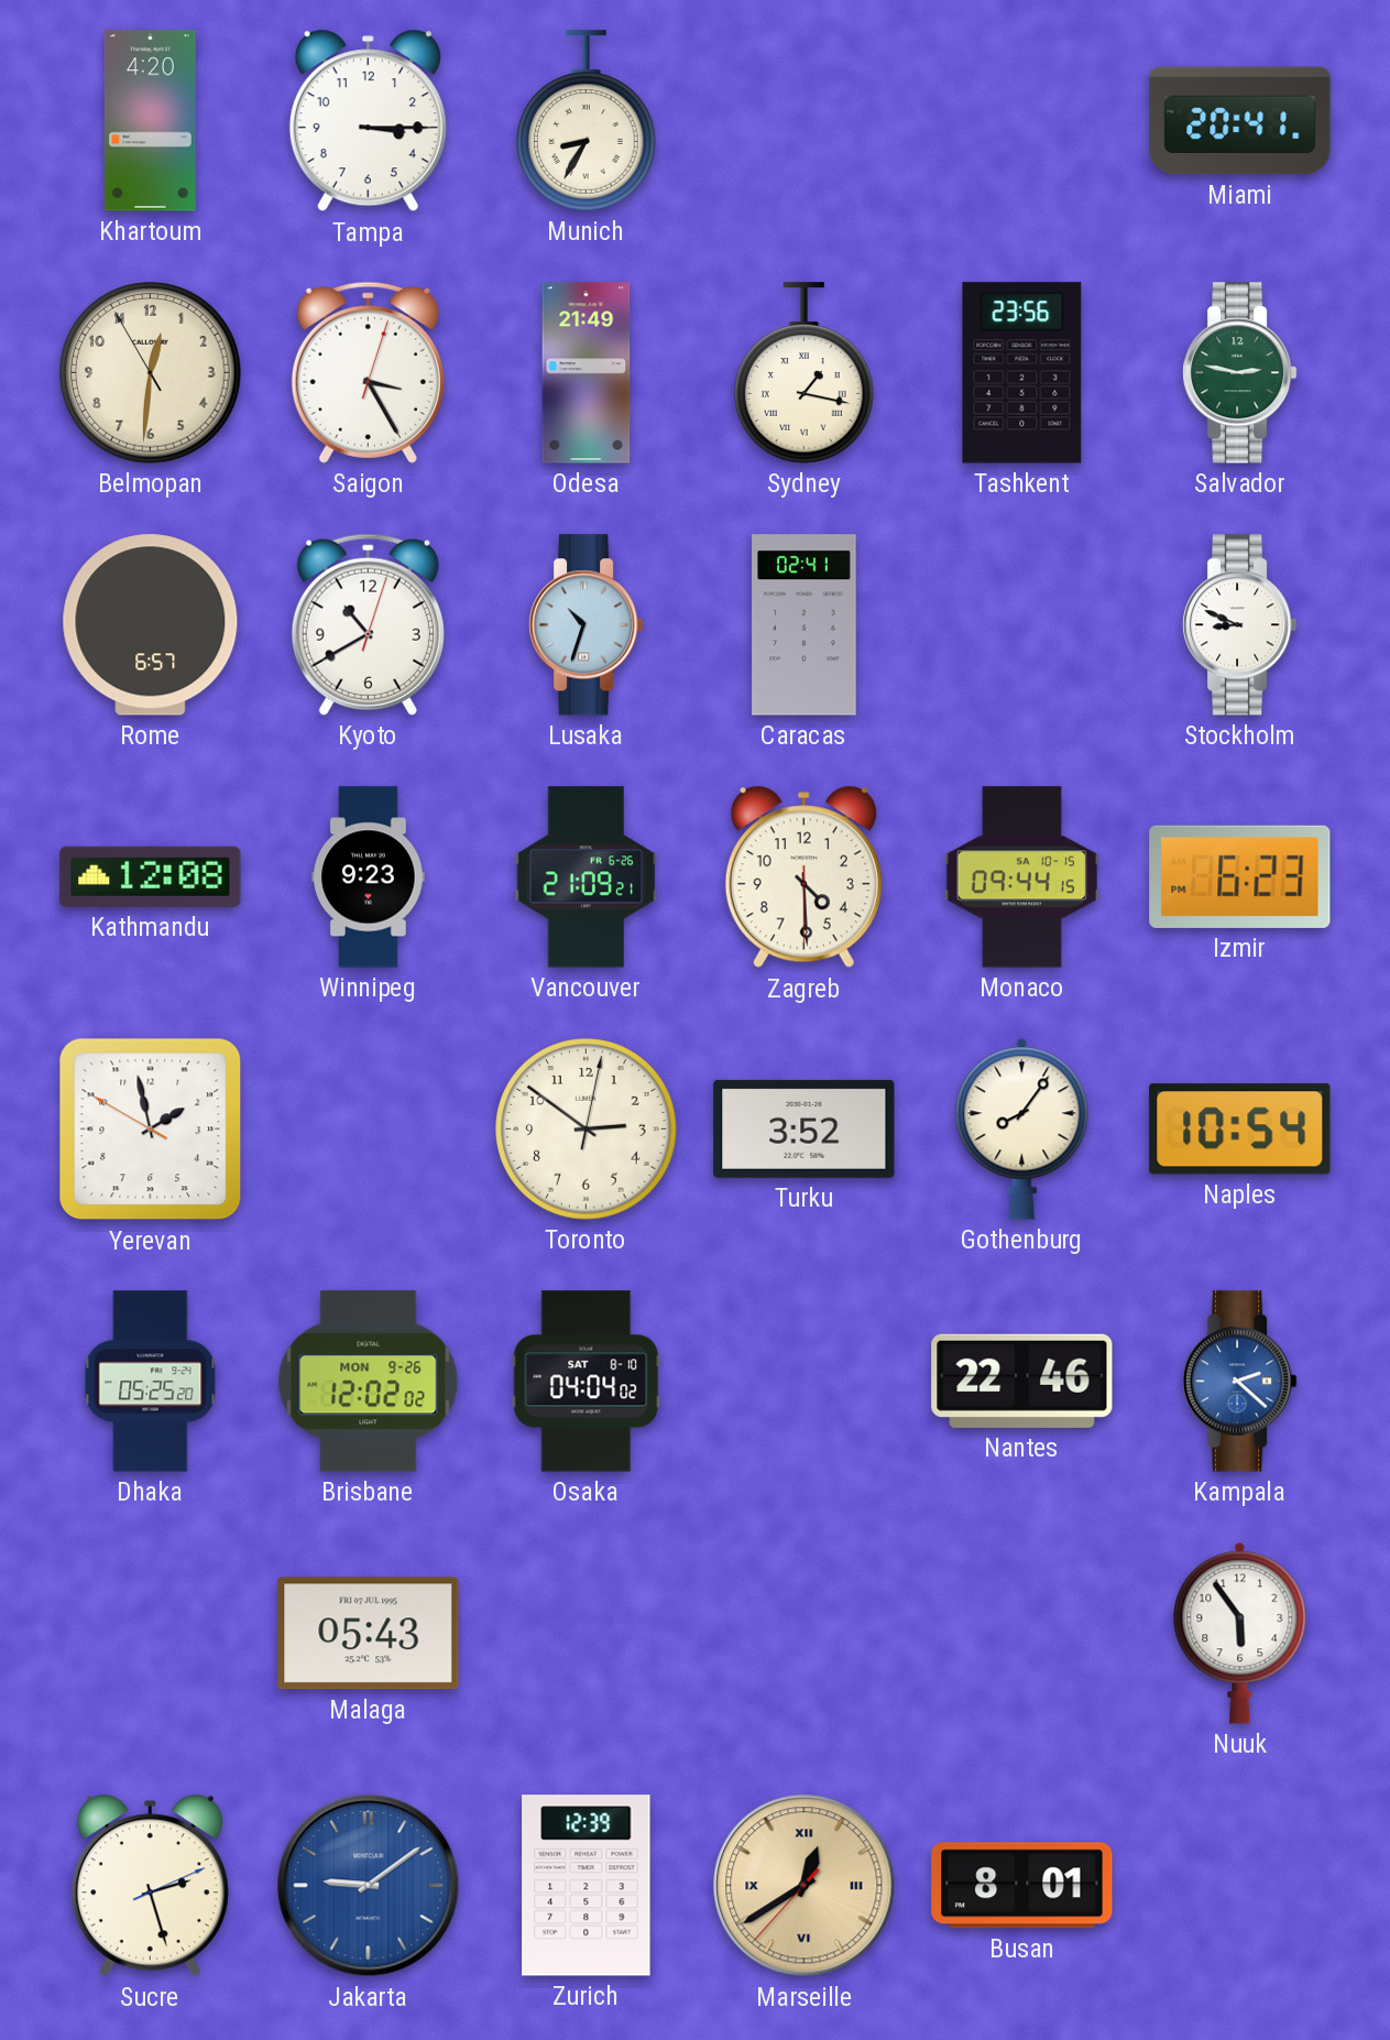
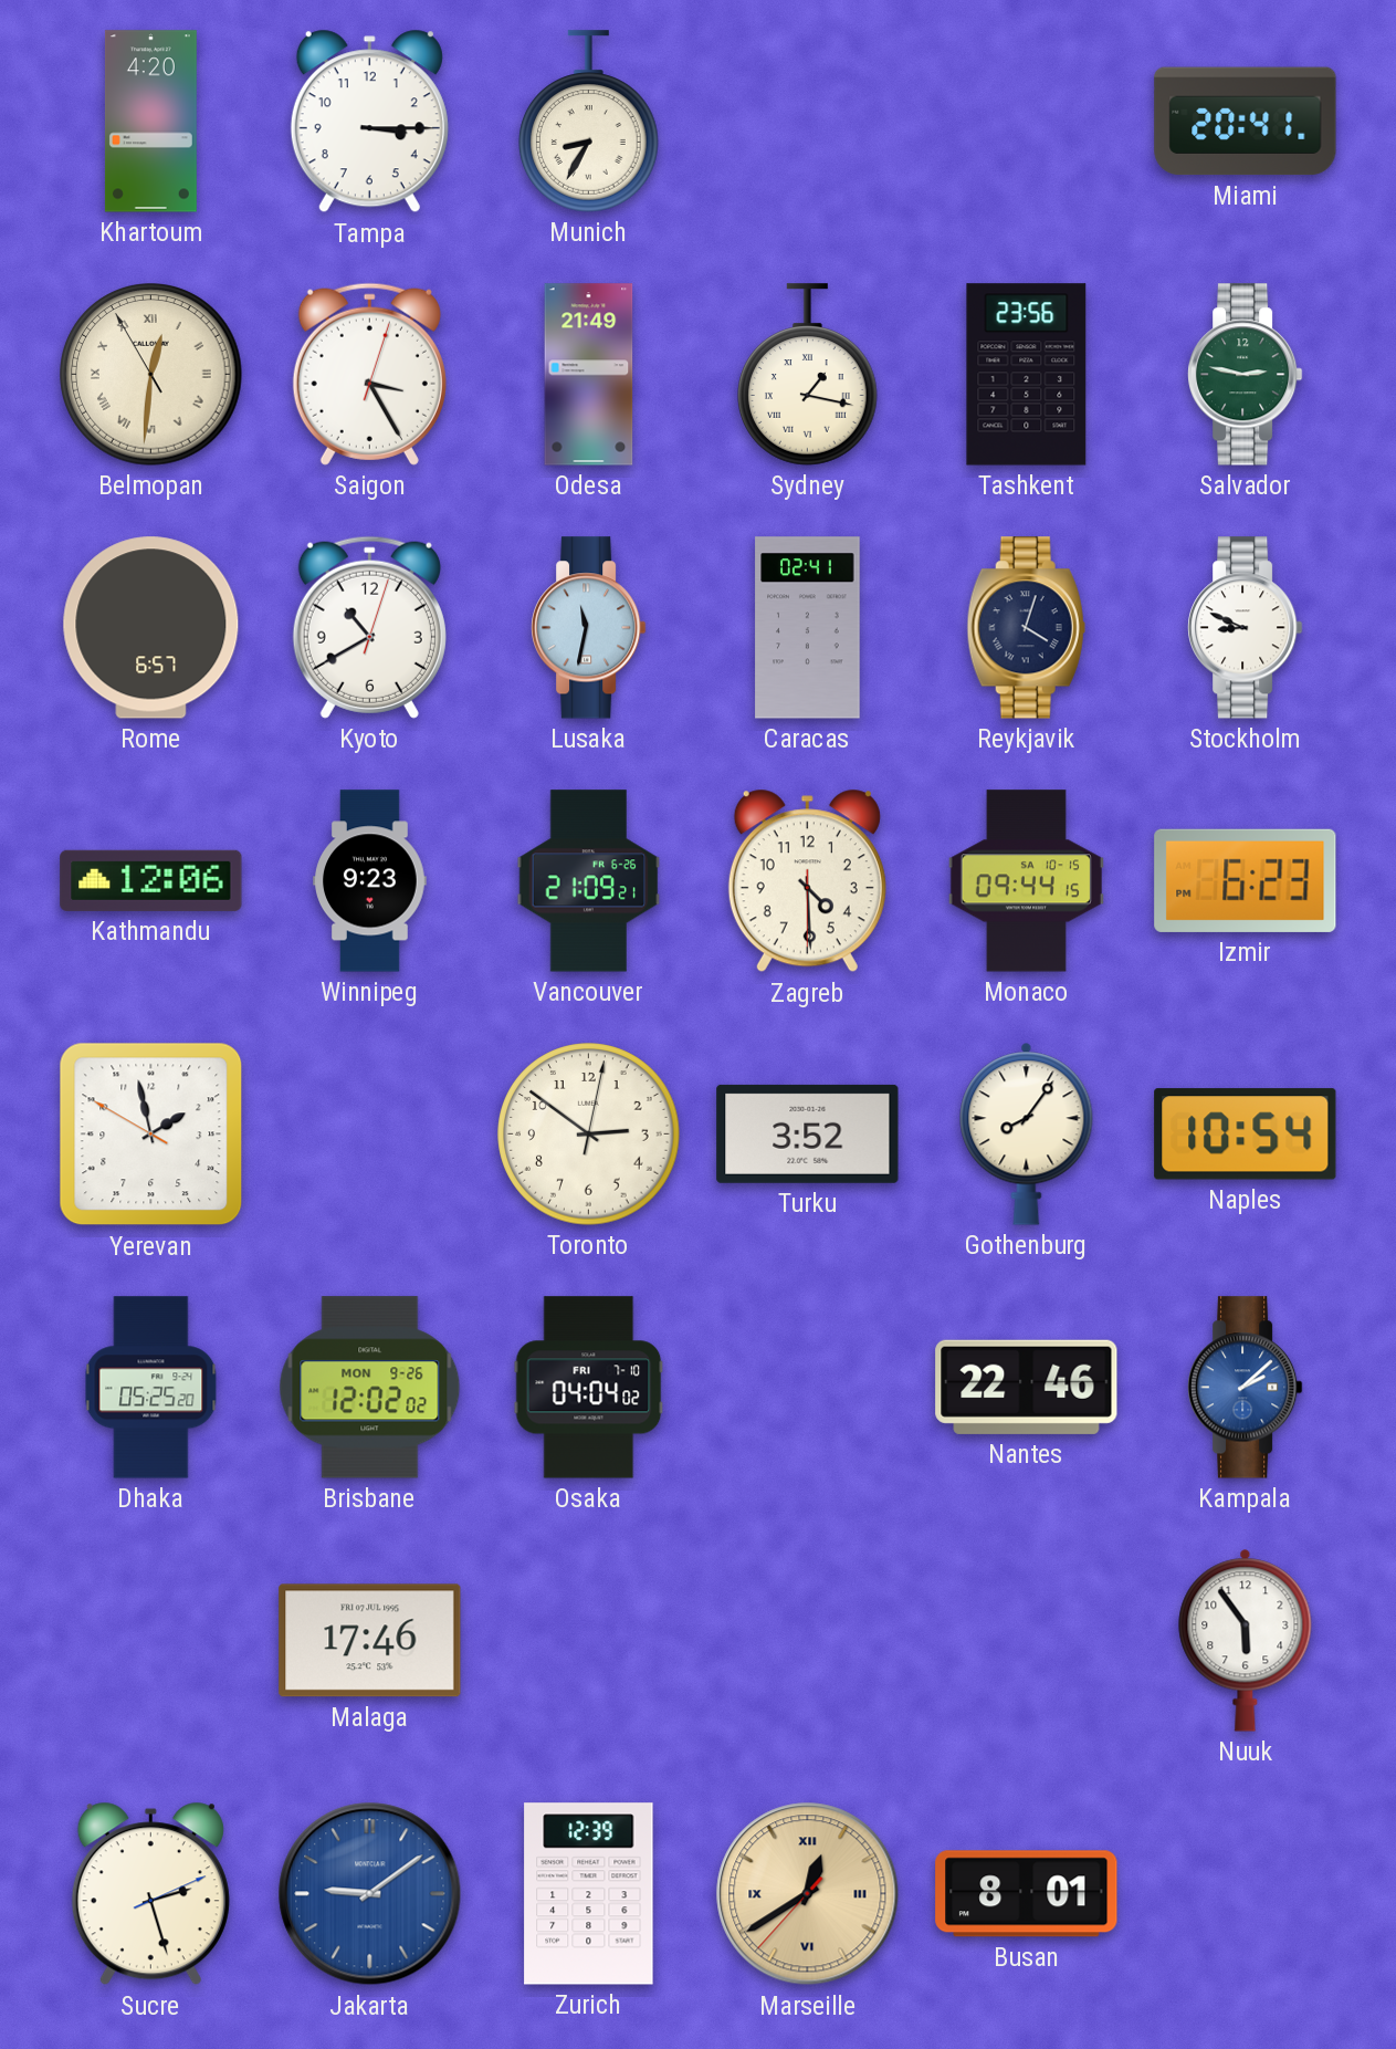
Belmopan numerals: Arabic -> Roman (151, 375)
Lusaka: 10:33 -> 11:32 (589, 628)
Reykjavik: none -> 4:03 (1026, 628)
Kathmandu: 12:08 -> 12:06 (151, 880)
Osaka date: SAT 8-10 -> FRI 7-10 (589, 1388)
Kampala: 2:22 -> 2:08 (1246, 1388)
Malaga: 05:43 -> 17:46 (370, 1641)
